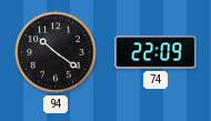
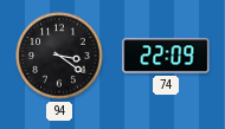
94: 10:21 -> 3:21 (59, 56)
